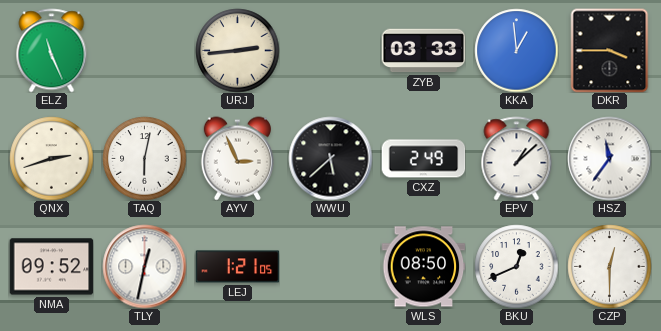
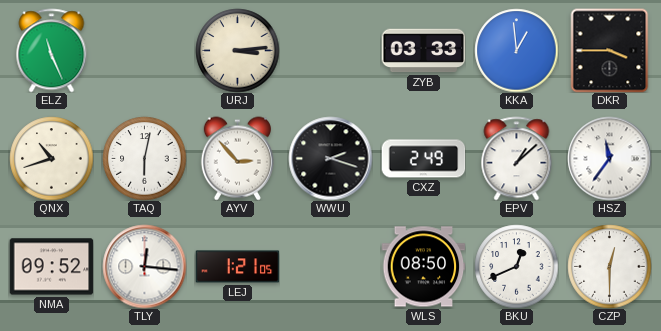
URJ: 2:44 -> 3:14 (237, 50)
QNX: 2:42 -> 10:42 (51, 158)
AYV: 2:56 -> 2:53 (237, 158)
WWU: 5:38 -> 2:18 (330, 158)
TLY: 12:32 -> 12:16 (144, 266)
